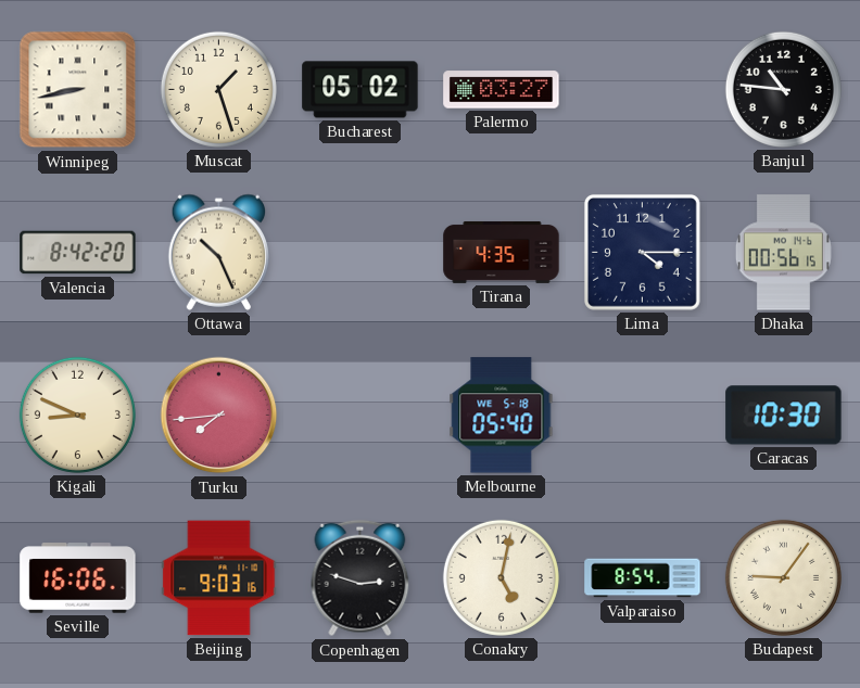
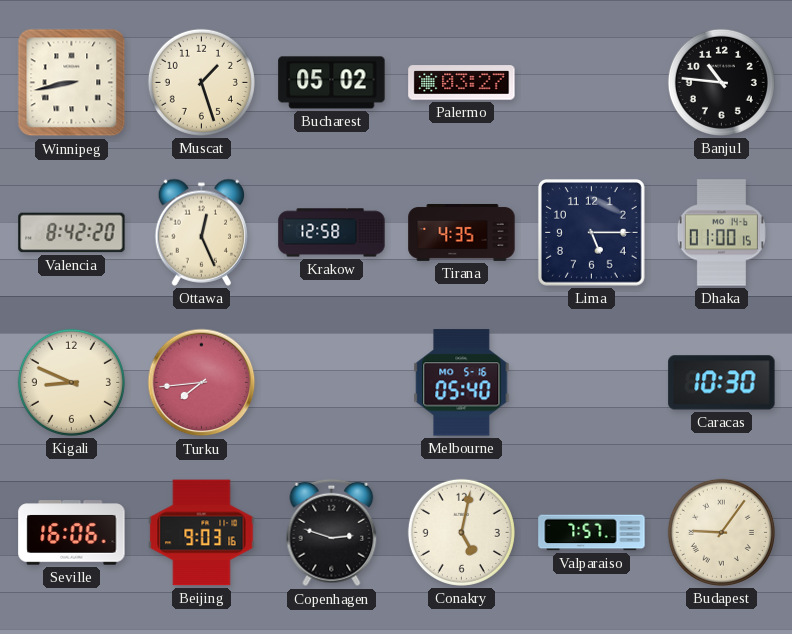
Ottawa: 10:26 -> 12:26 (201, 232)
Krakow: none -> 12:58 (332, 233)
Lima: 4:15 -> 5:15 (591, 232)
Dhaka: 00:56 -> 01:00 (721, 233)
Melbourne date: WE 5-18 -> MO 5-16 (462, 383)
Valparaiso: 8:54 -> 7:57 (592, 533)
